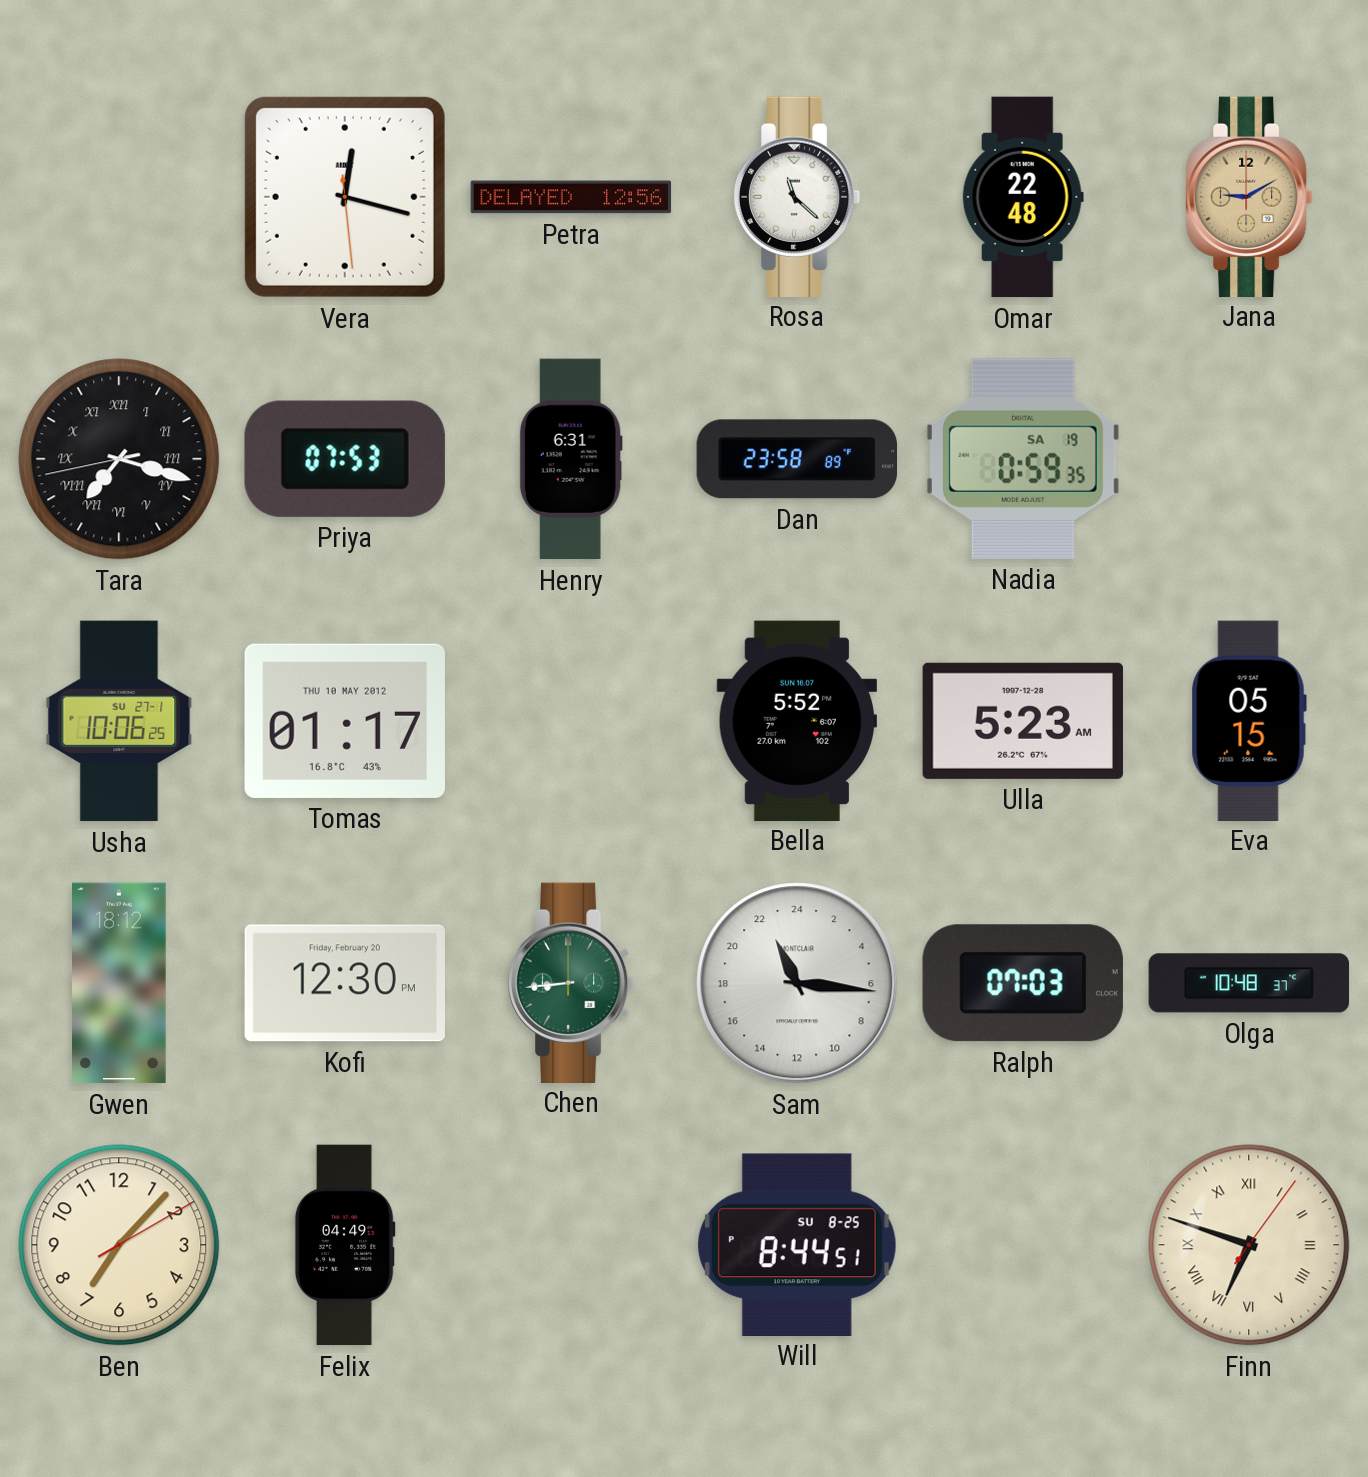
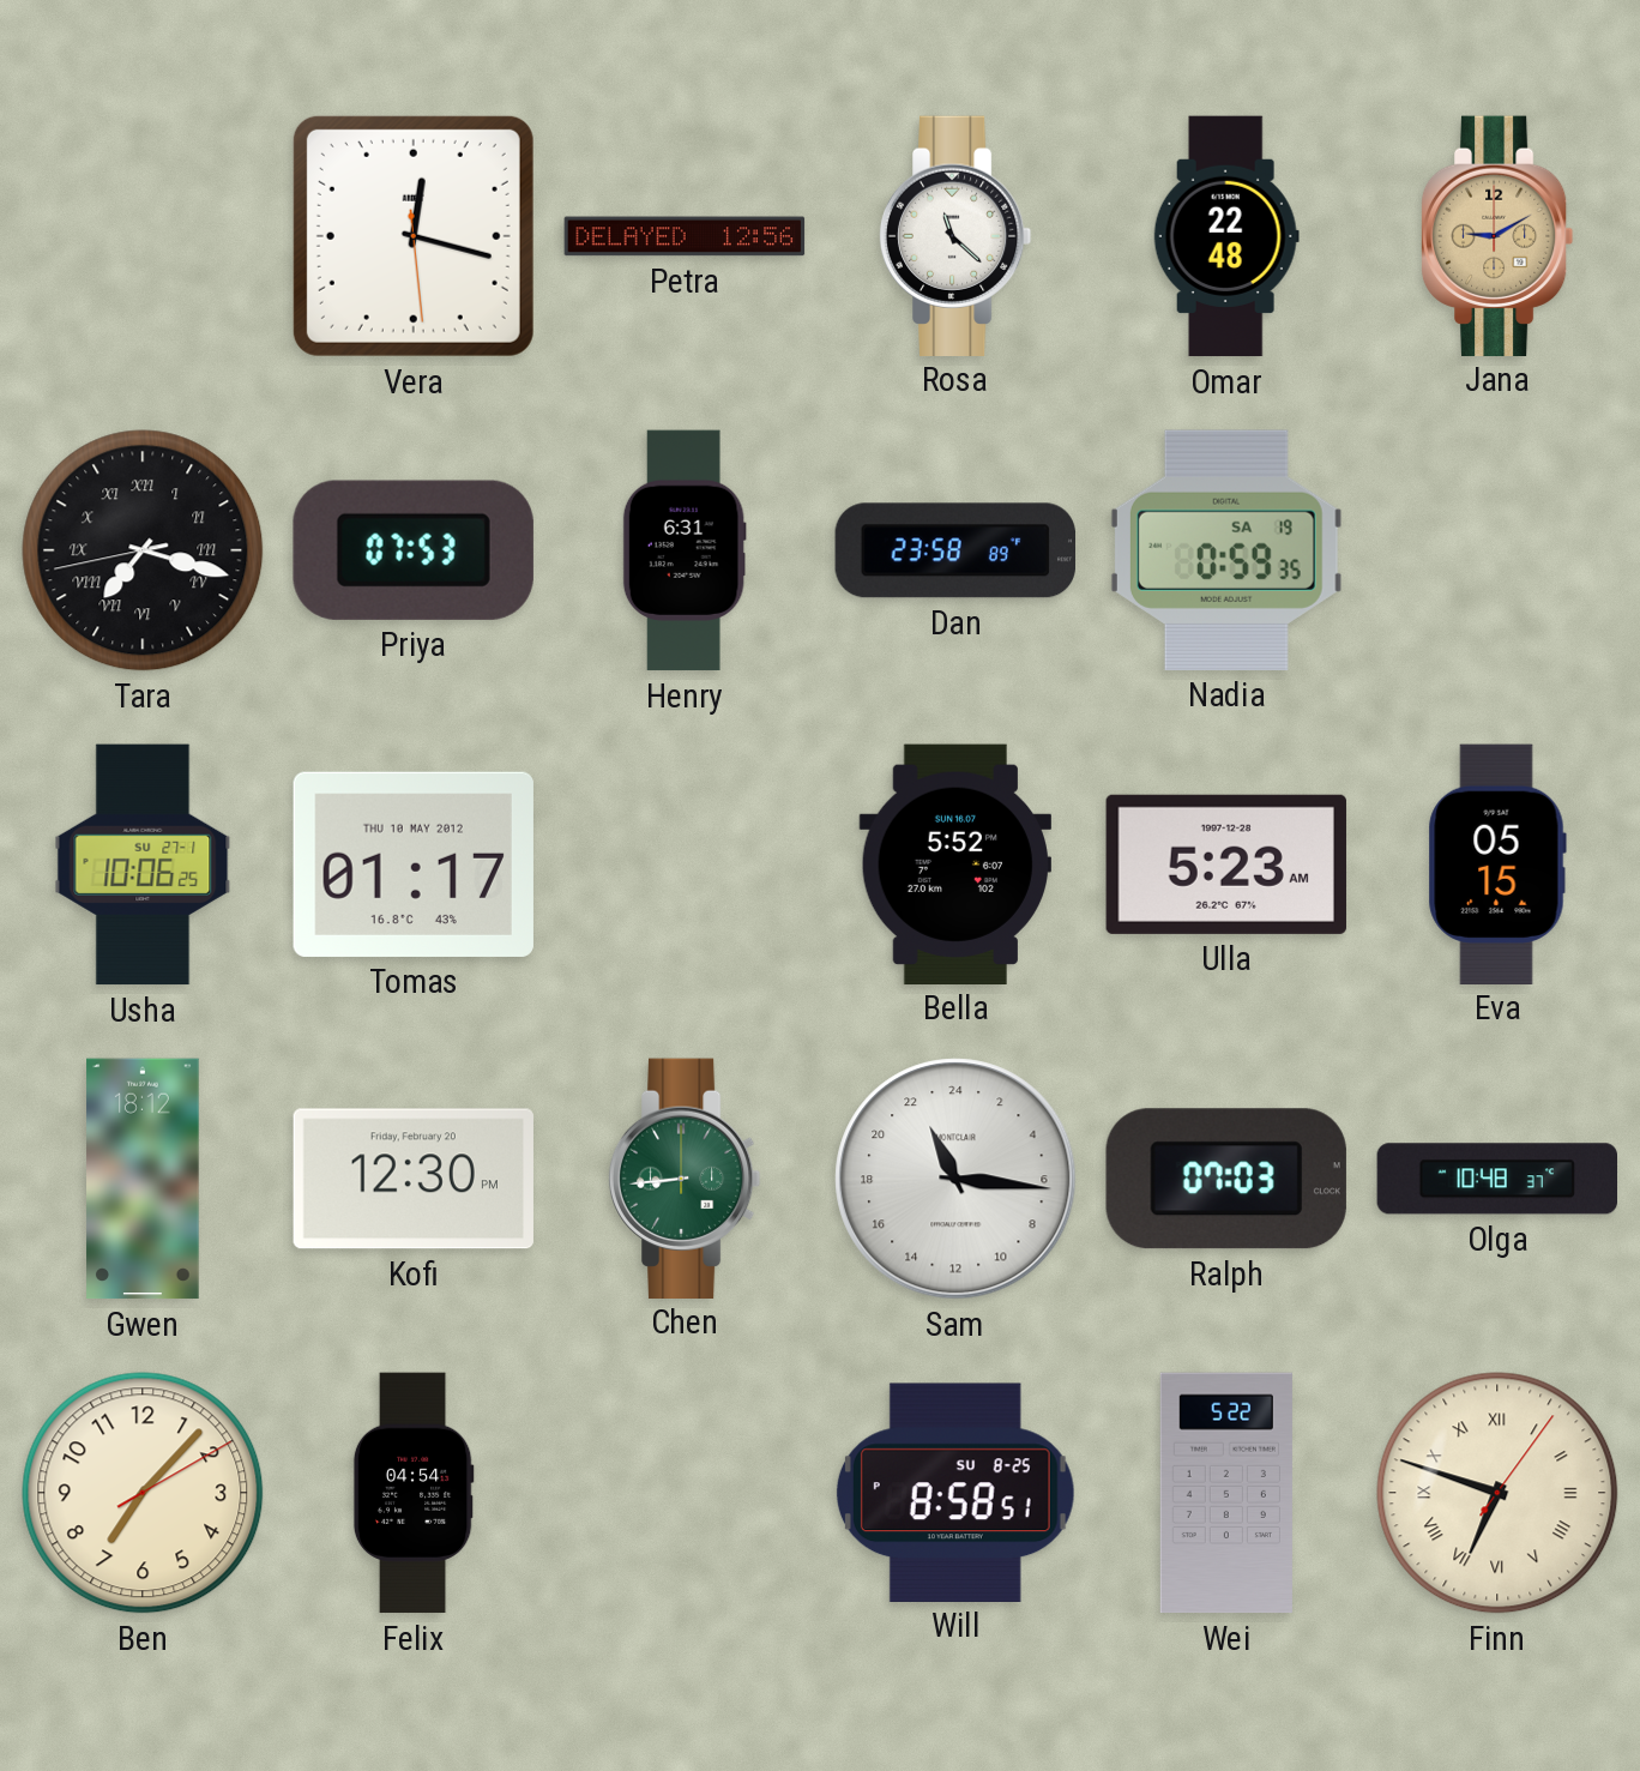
Felix: 04:49 -> 04:54 (414, 1493)
Will: 8:44 -> 8:58 (955, 1492)
Wei: none -> 5:22 (1226, 1493)
